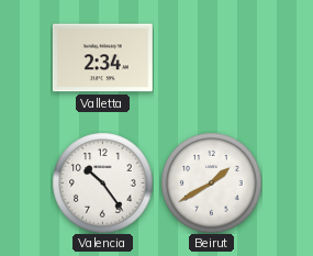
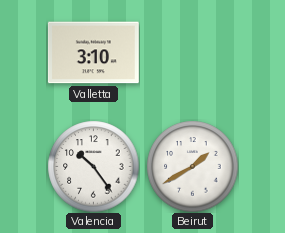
Valletta: 2:34 -> 3:10 (93, 53)
